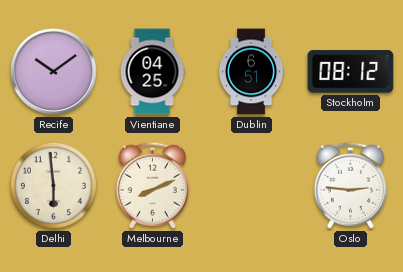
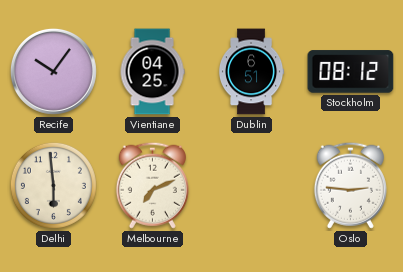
Recife: 10:09 -> 10:06 (53, 71)
Melbourne: 8:11 -> 7:11 (152, 185)
